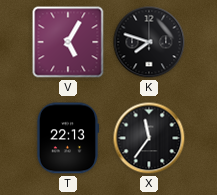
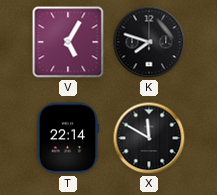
T: 22:13 -> 22:14 (68, 138)
X: 11:36 -> 11:50 (149, 138)
